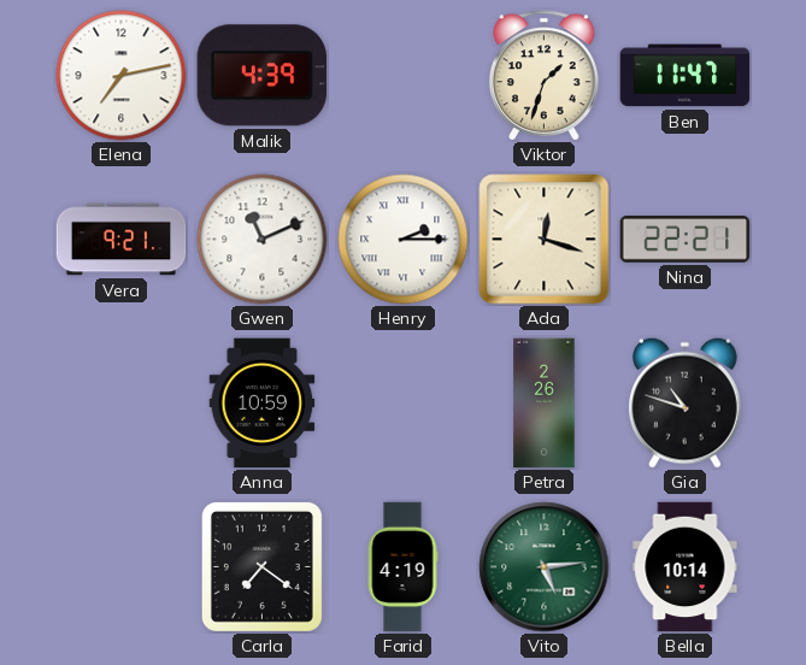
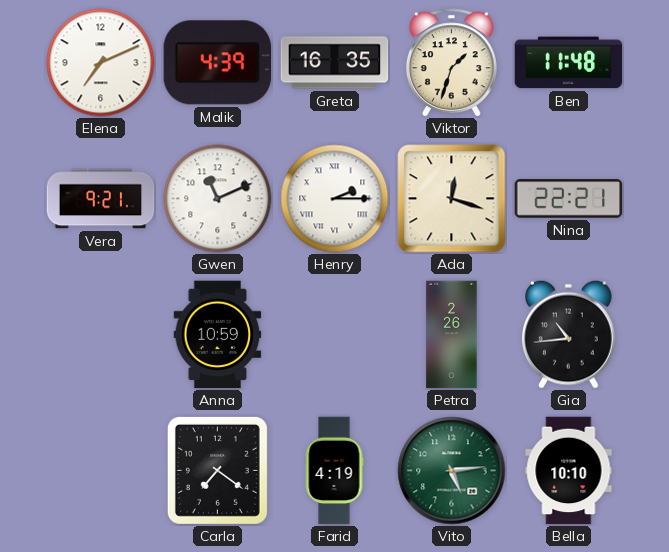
Elena: 7:13 -> 7:11 (101, 63)
Greta: none -> 16:35 (335, 63)
Ben: 11:47 -> 11:48 (569, 63)
Gia: 10:48 -> 10:44 (569, 334)
Bella: 10:14 -> 10:10 (569, 471)
